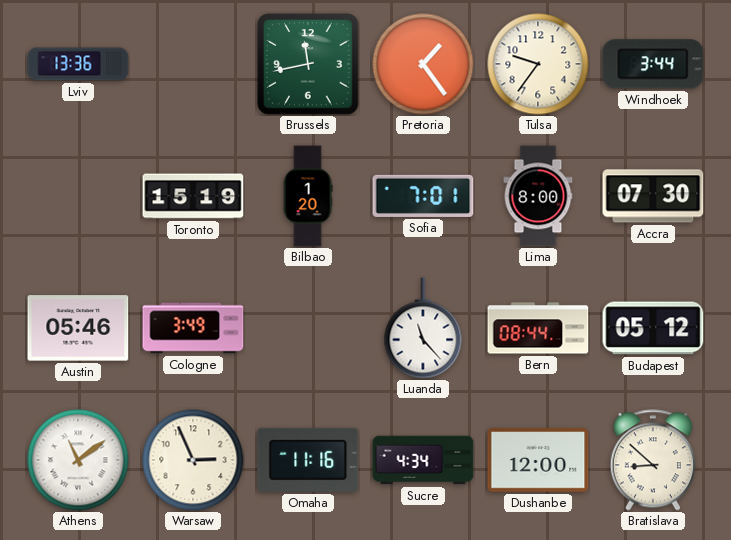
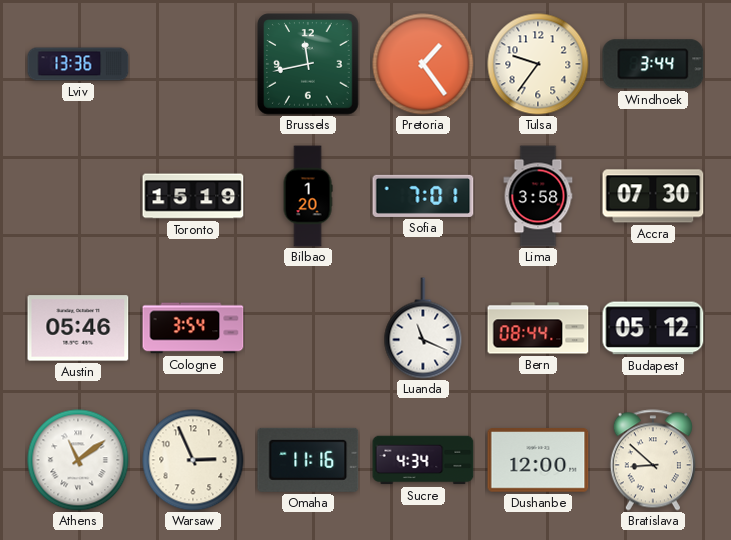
Lima: 8:00 -> 3:58 (538, 196)
Cologne: 3:49 -> 3:54 (193, 328)
Luanda: 11:23 -> 11:19 (423, 328)
